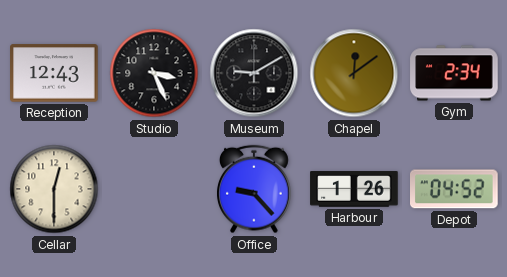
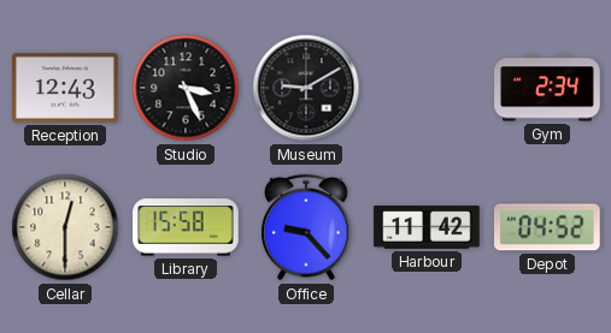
Chapel: 12:09 -> none (354, 73)
Library: none -> 15:58 (186, 227)
Harbour: 1:26 -> 11:42 (427, 227)
